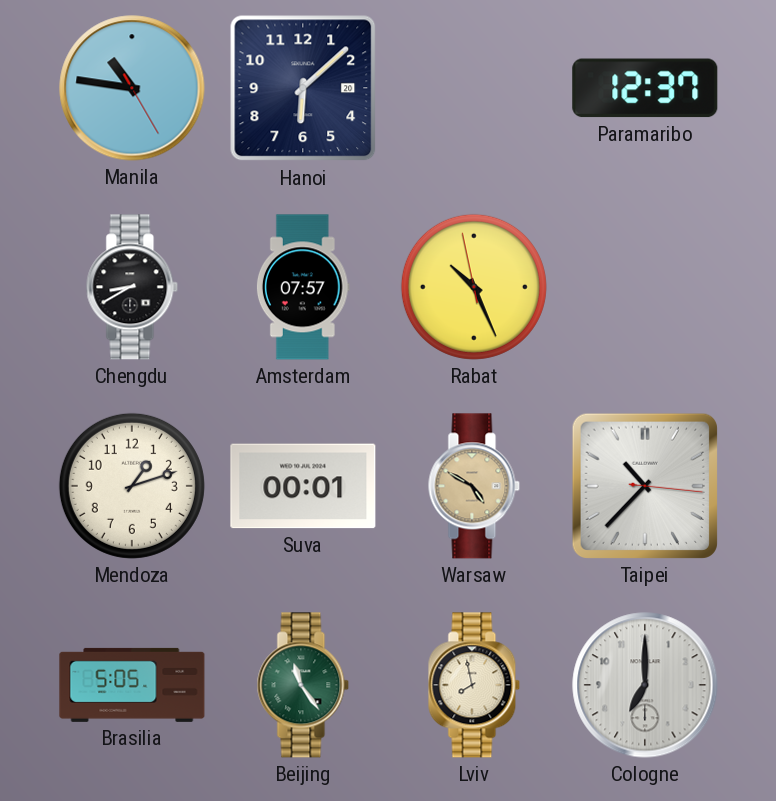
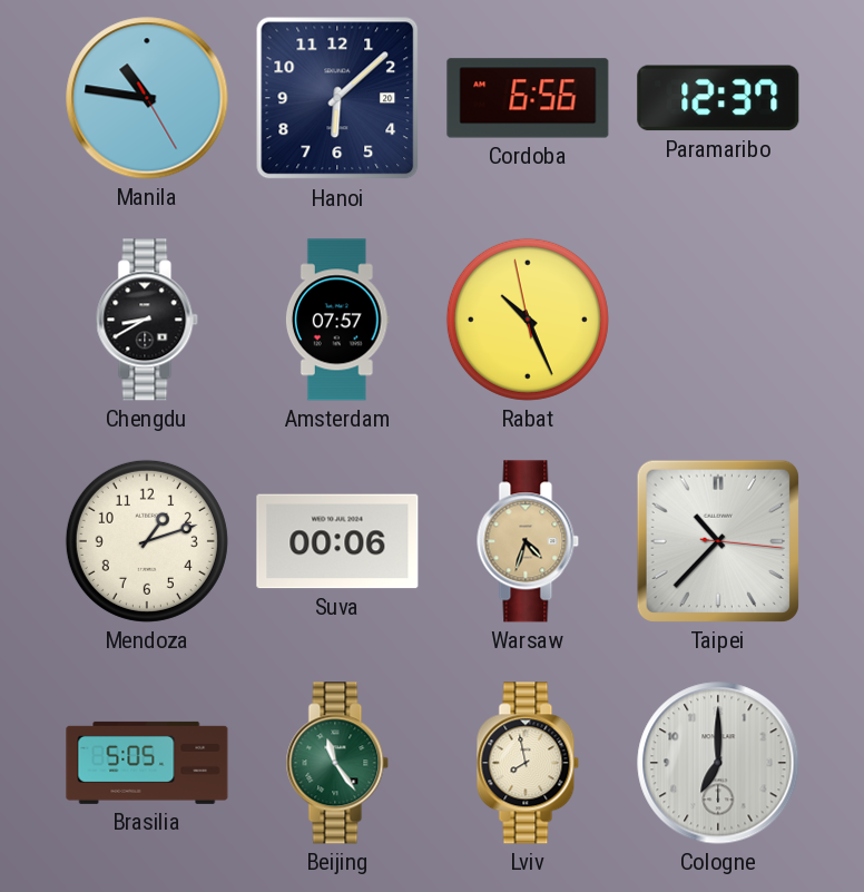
Cordoba: none -> 6:56 (528, 98)
Suva: 00:01 -> 00:06 (337, 541)
Warsaw: 4:50 -> 4:33 (528, 541)
